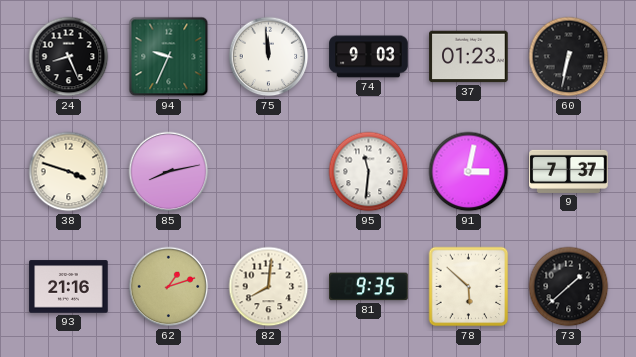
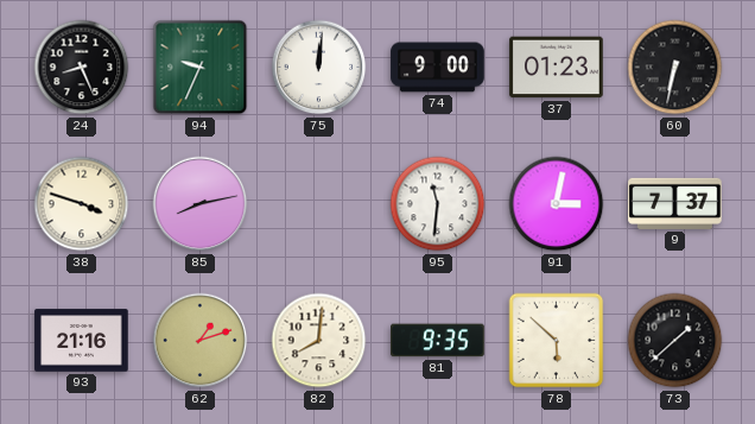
75: 11:59 -> 12:01 (319, 68)
74: 9:03 -> 9:00 (438, 68)
